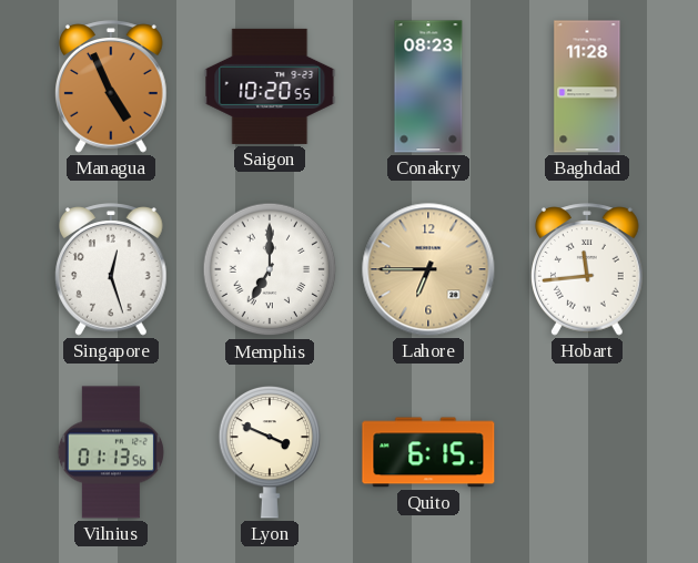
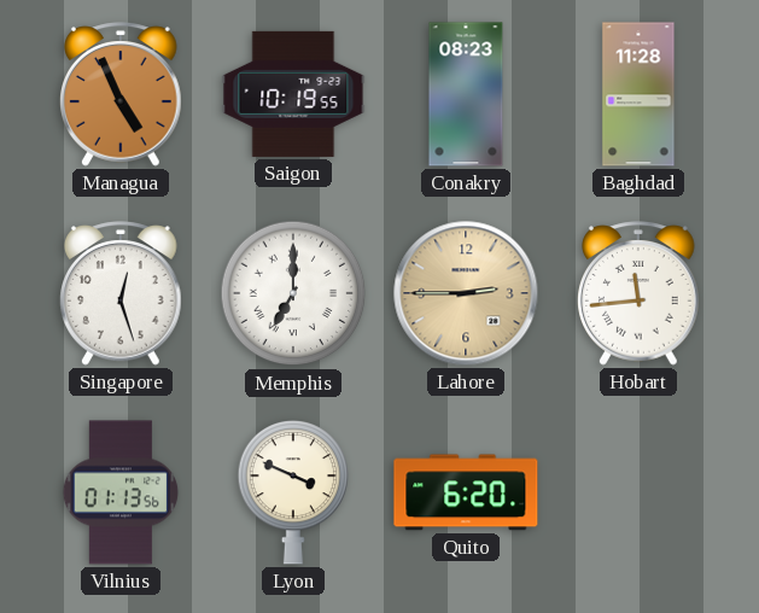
Saigon: 10:20 -> 10:19 (293, 94)
Lahore: 6:45 -> 2:45 (466, 293)
Quito: 6:15 -> 6:20 (466, 492)
